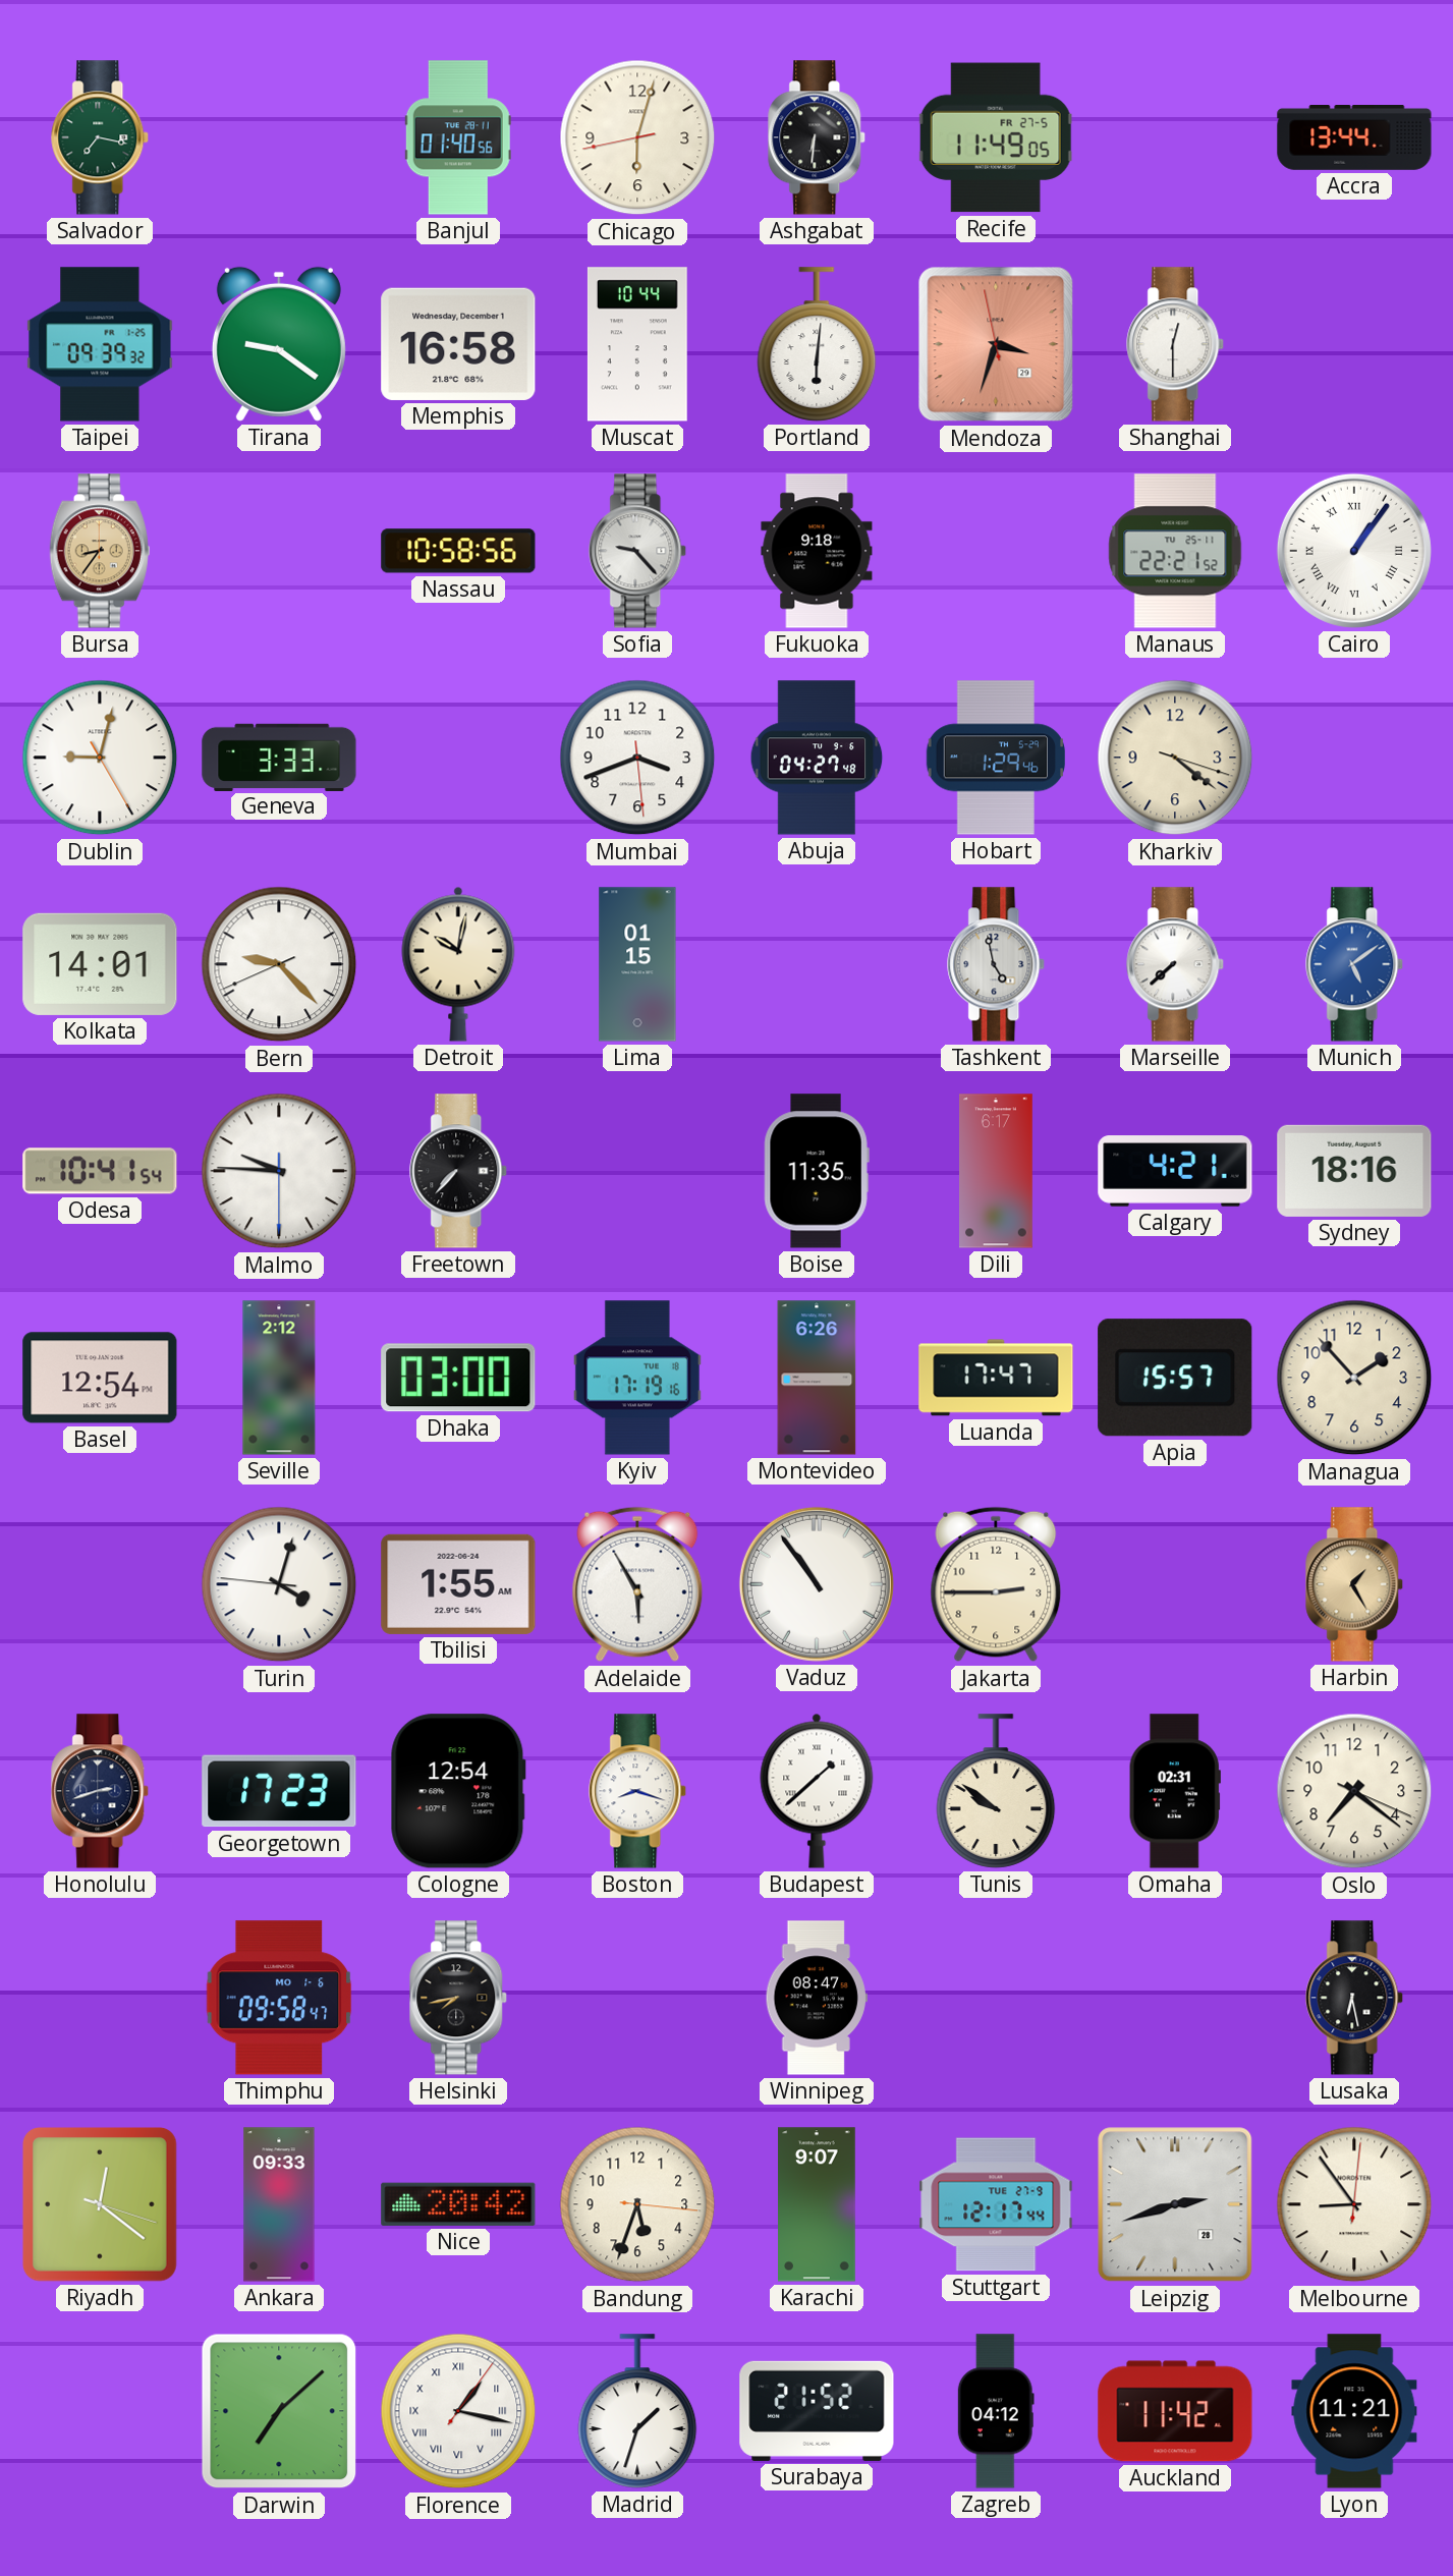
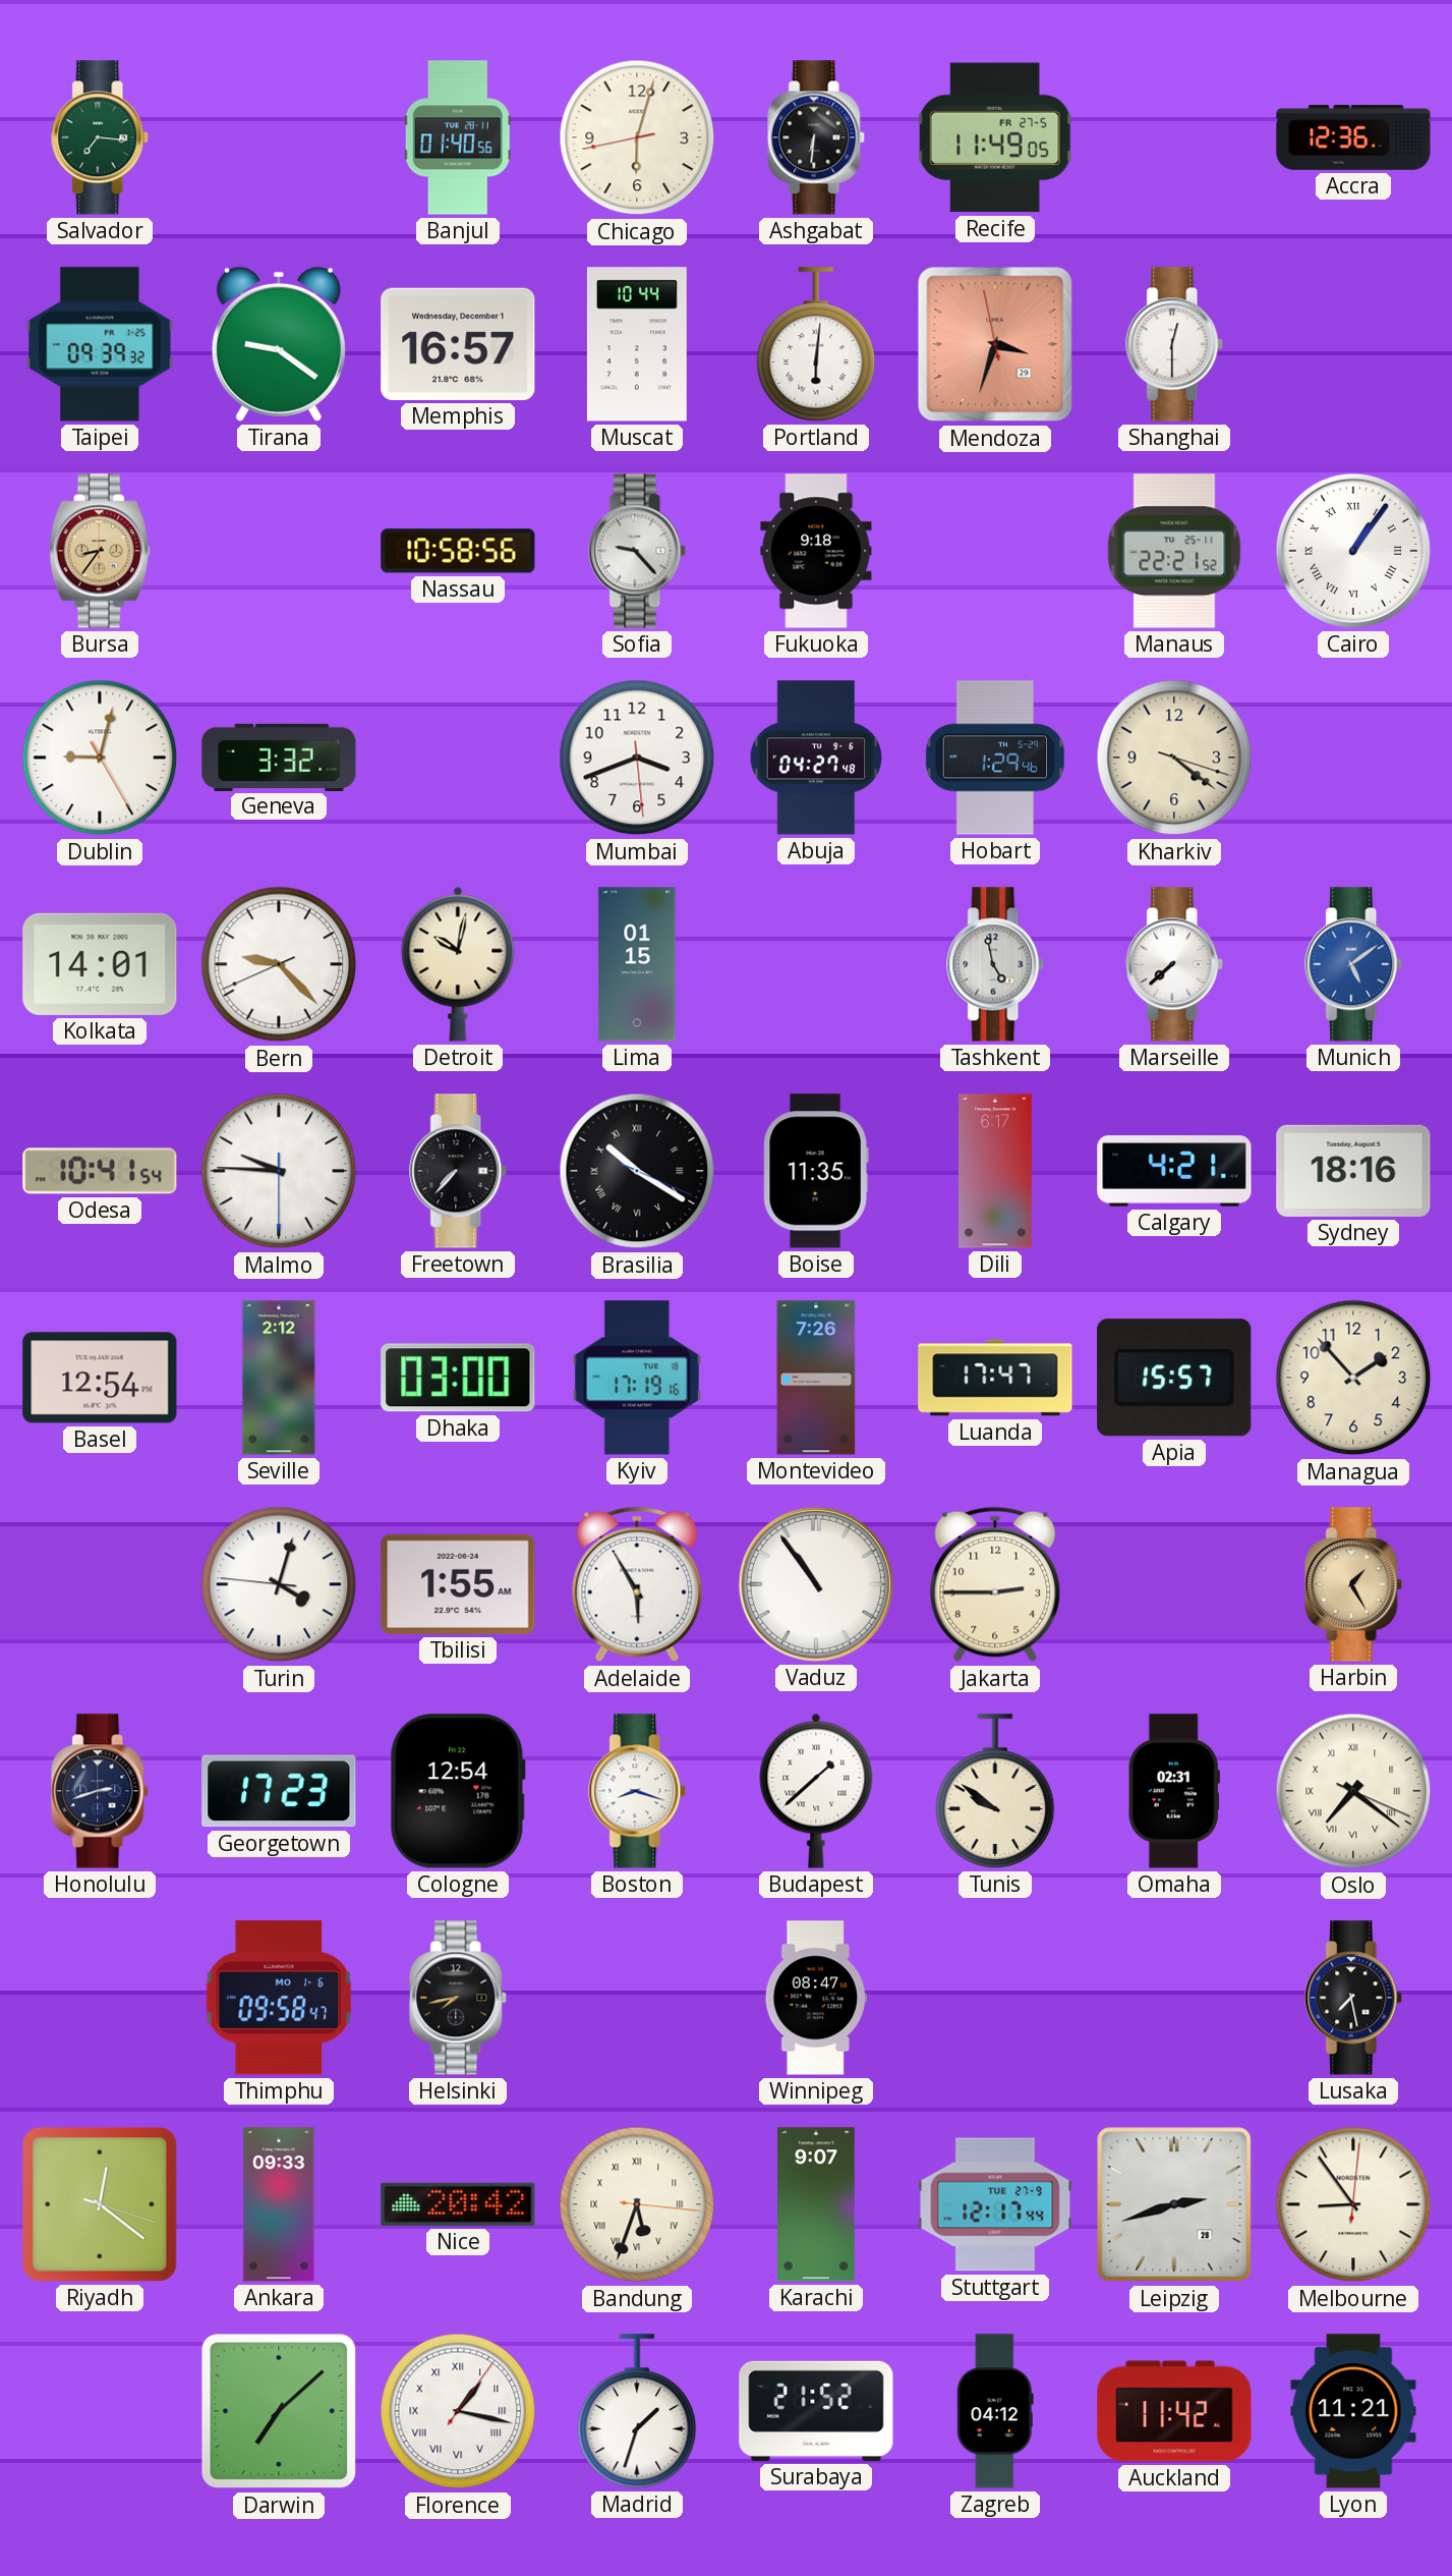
Salvador: 7:17 -> 7:16 (101, 137)
Accra: 13:44 -> 12:36 (1353, 138)
Memphis: 16:58 -> 16:57 (458, 344)
Geneva: 3:33 -> 3:32 (279, 757)
Brasilia: none -> 10:20 (637, 1171)
Montevideo: 6:26 -> 7:26 (816, 1378)
Oslo numerals: Arabic -> Roman (1353, 1791)
Lusaka: 6:28 -> 7:28 (1354, 1998)
Bandung numerals: Arabic -> Roman (637, 2204)
